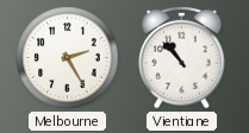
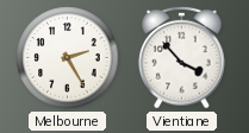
Vientiane: 10:53 -> 3:53 (182, 57)
